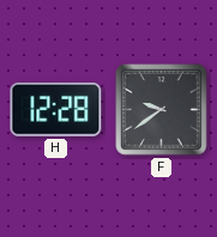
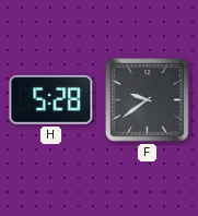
H: 12:28 -> 5:28 (51, 100)
